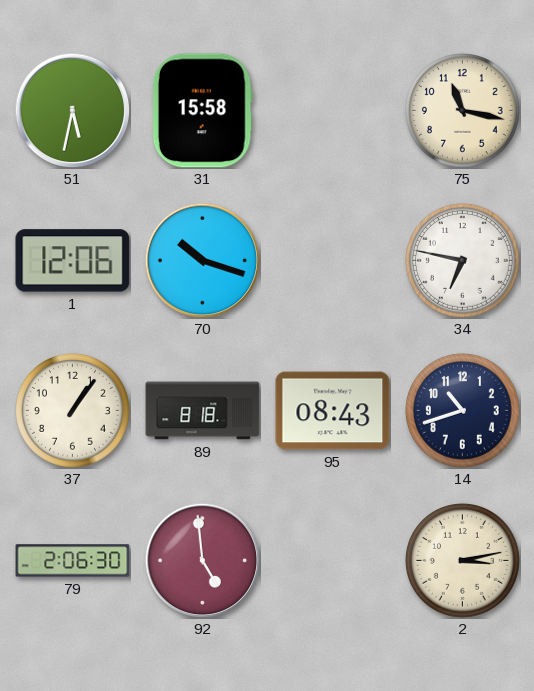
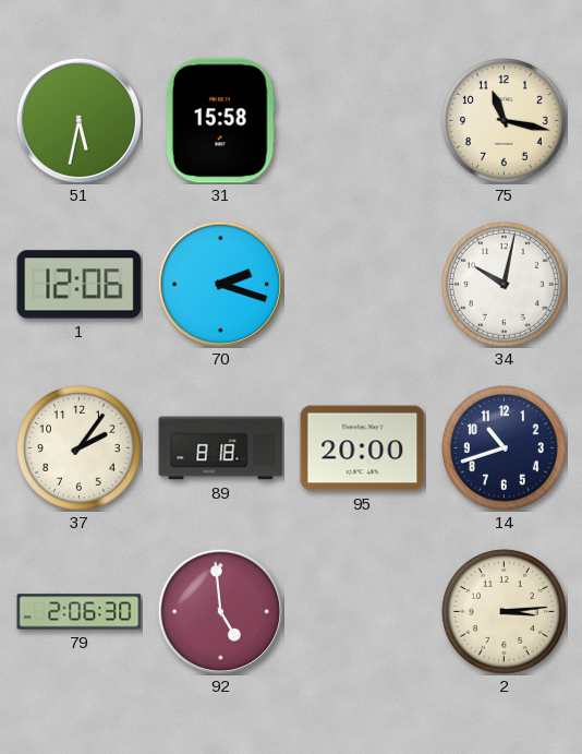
70: 10:18 -> 2:18 (220, 284)
34: 6:47 -> 10:02 (505, 285)
37: 1:06 -> 2:06 (80, 448)
95: 08:43 -> 20:00 (363, 448)
2: 3:13 -> 3:14 (505, 612)
